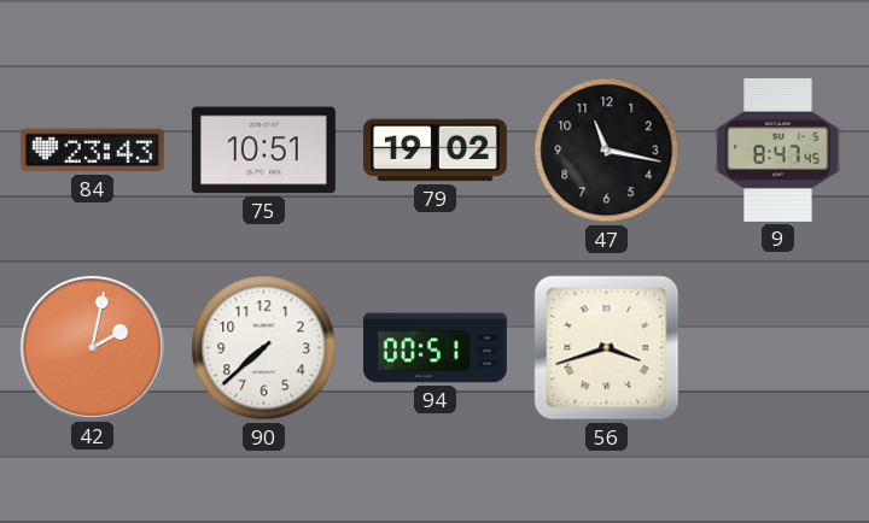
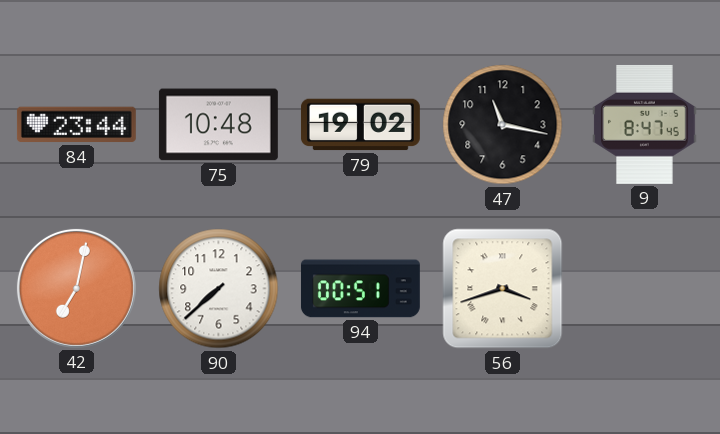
84: 23:43 -> 23:44 (76, 125)
75: 10:51 -> 10:48 (218, 125)
42: 2:02 -> 7:02 (76, 288)
